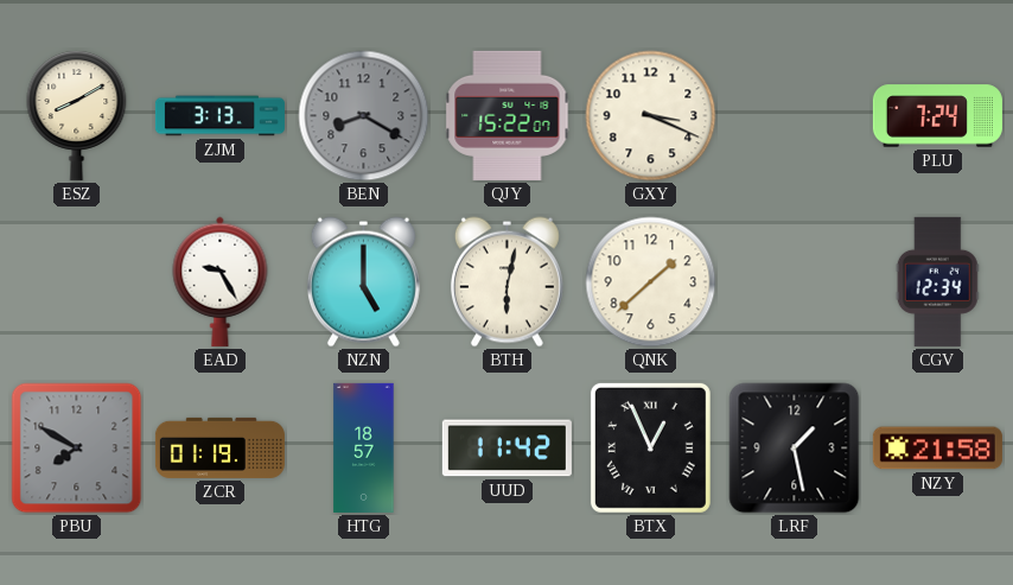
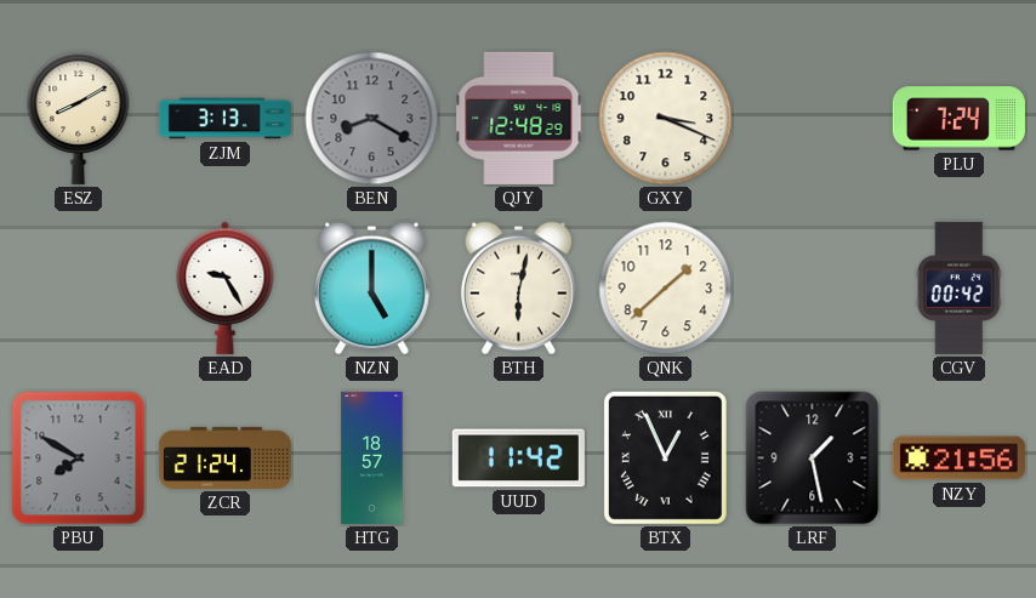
QJY: 15:22 -> 12:48 (519, 118)
CGV: 12:34 -> 00:42 (958, 287)
ZCR: 01:19 -> 21:24 (224, 457)
NZY: 21:58 -> 21:56 (958, 459)
